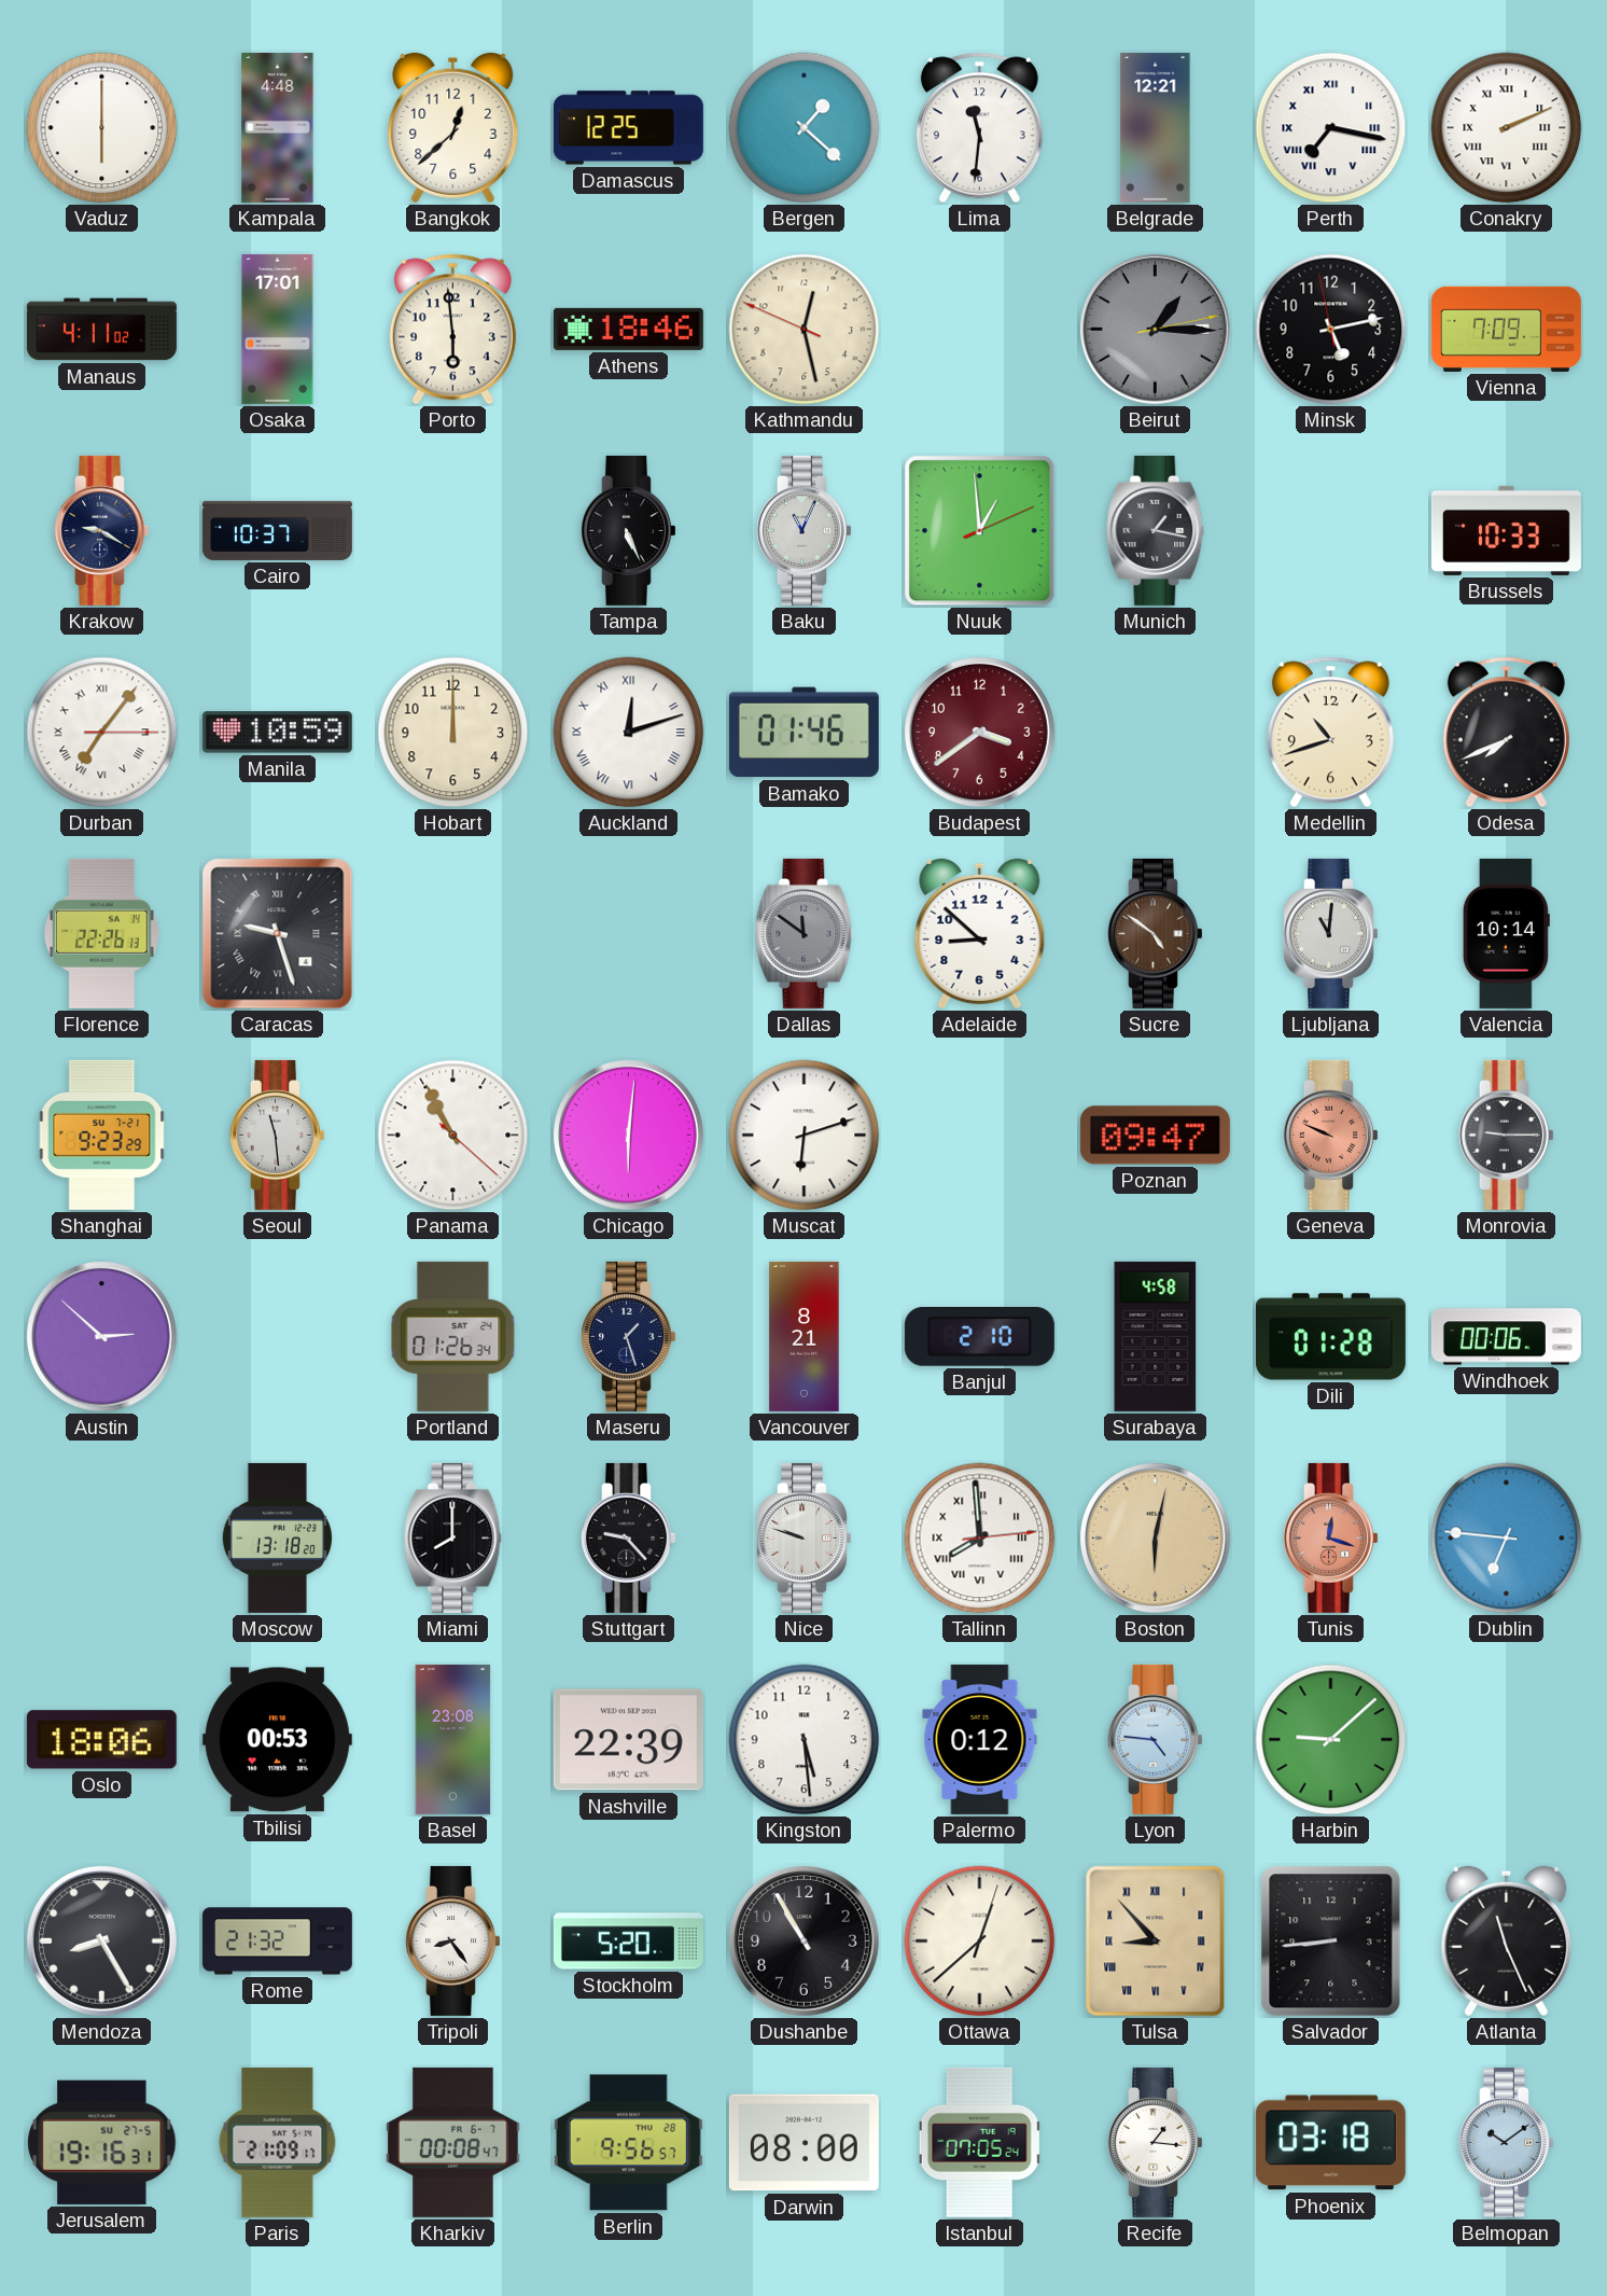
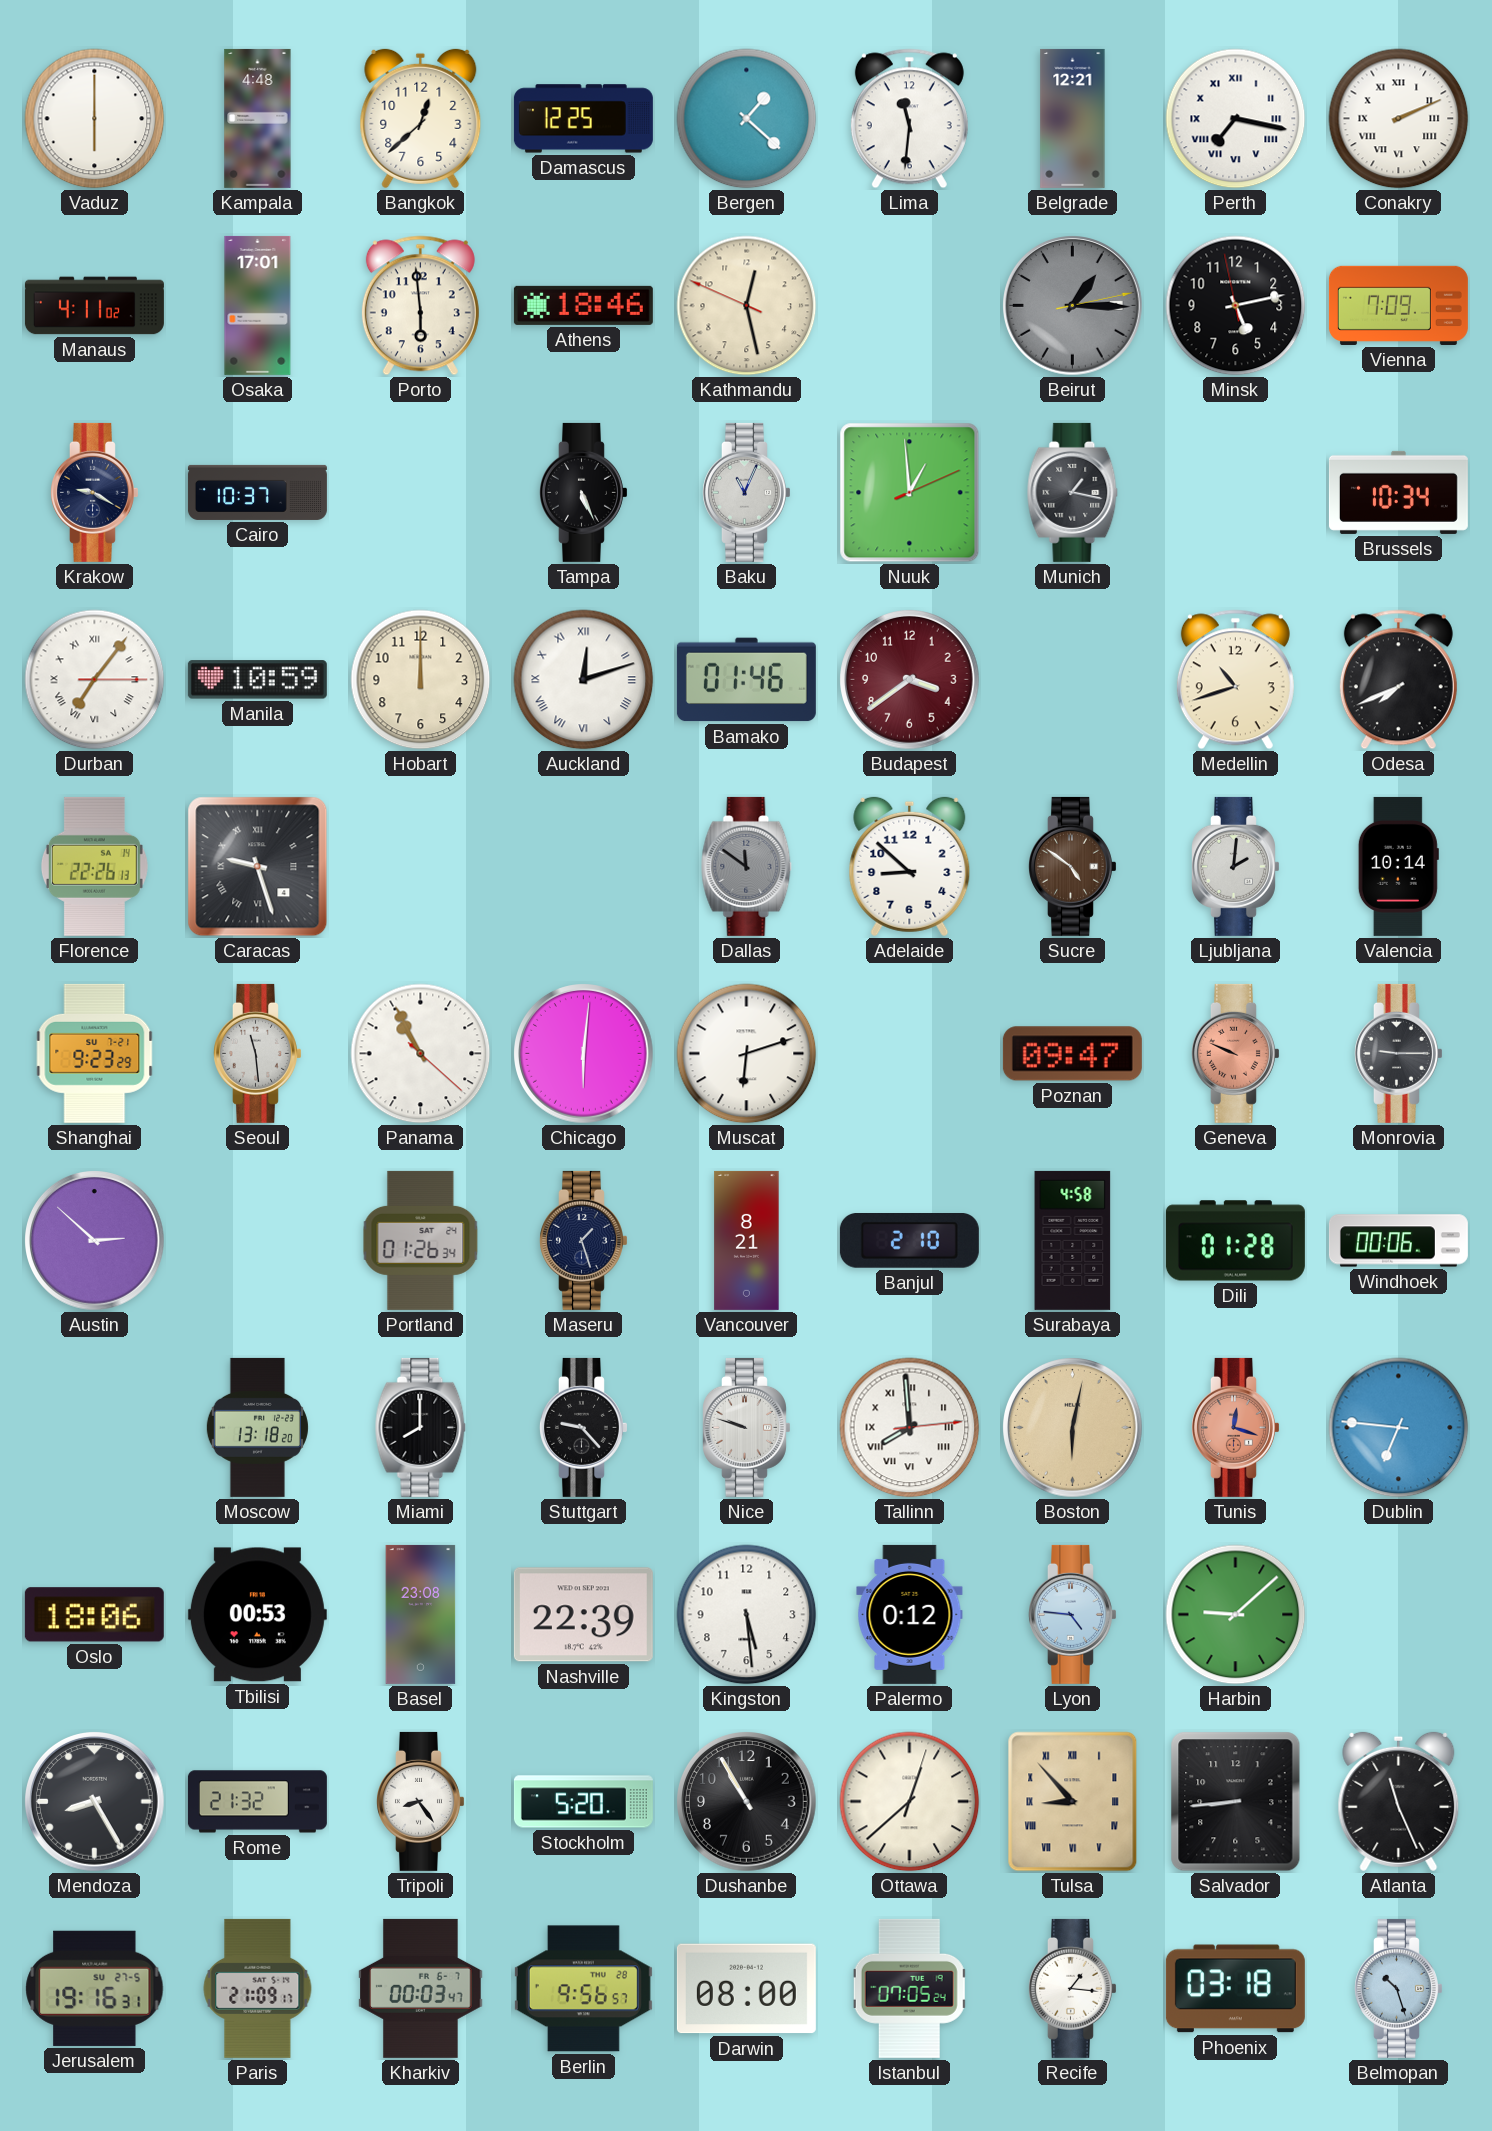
Brussels: 10:33 -> 10:34 (1398, 492)
Ljubljana: 11:01 -> 2:01 (1236, 866)
Kharkiv: 00:08 -> 00:03 (421, 1988)
Belmopan: 10:09 -> 10:27 (1399, 1988)
